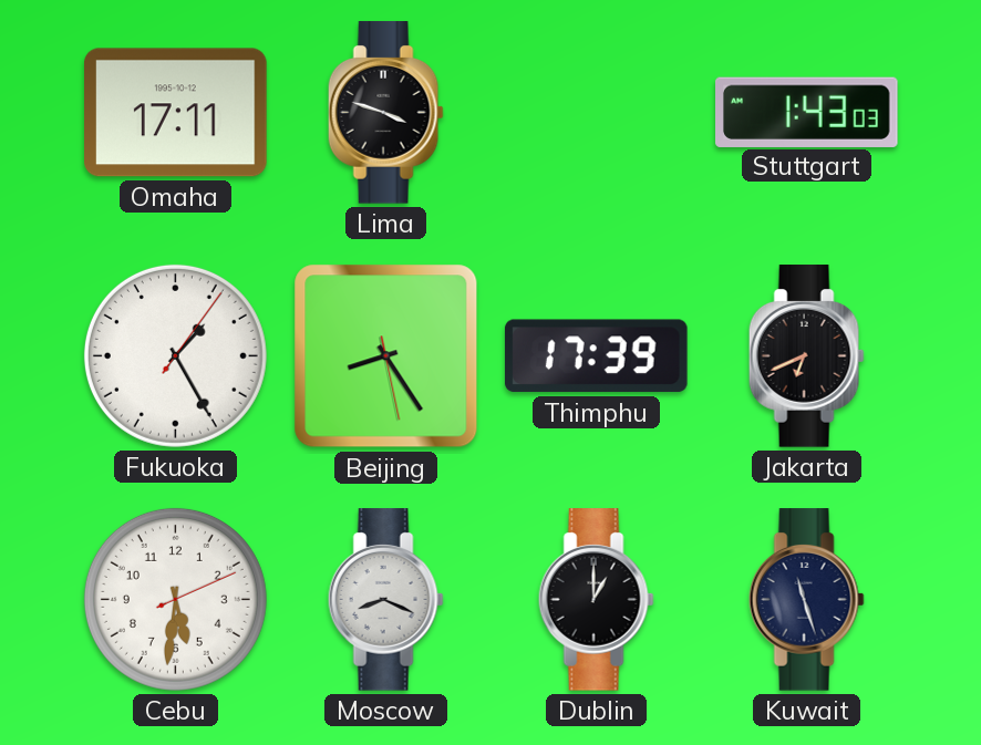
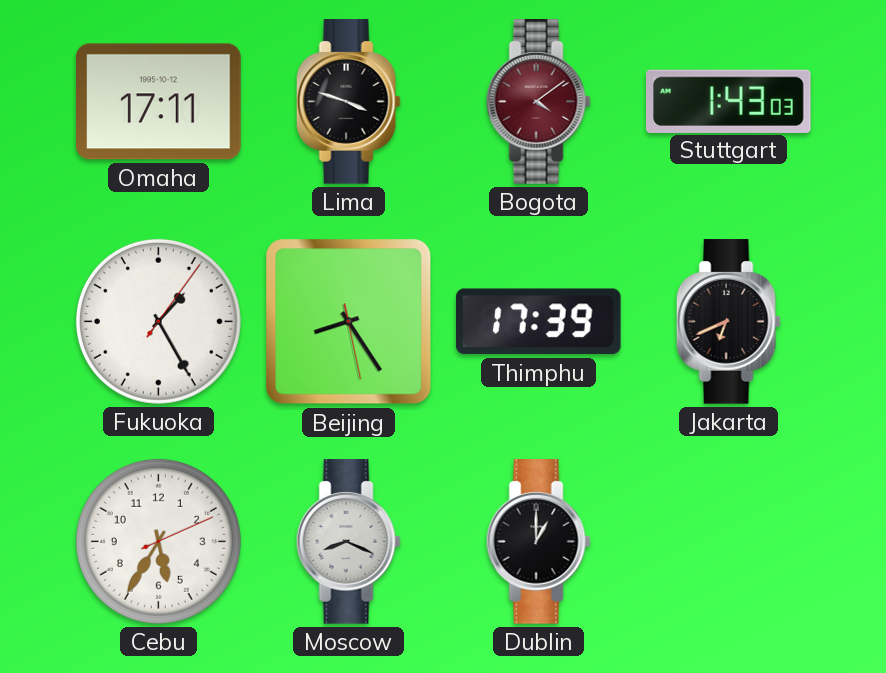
Bogota: none -> 4:09 (538, 102)
Cebu: 5:31 -> 5:35 (158, 541)
Kuwait: 11:27 -> none (806, 600)
